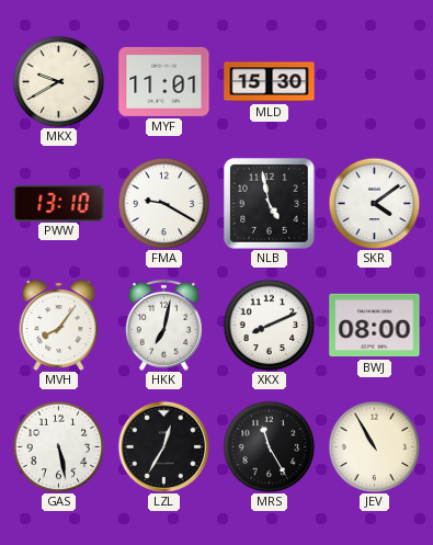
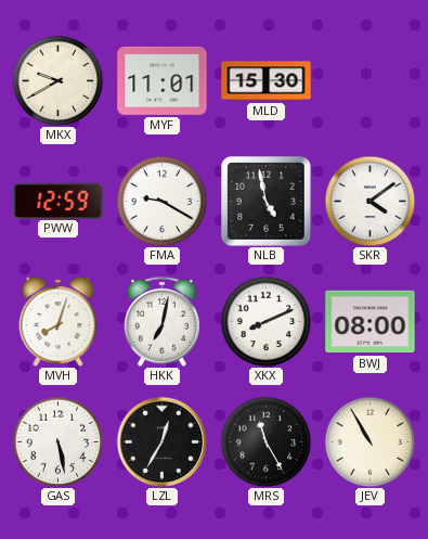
PWW: 13:10 -> 12:59 (59, 201)
MVH: 8:06 -> 8:03 (59, 322)
